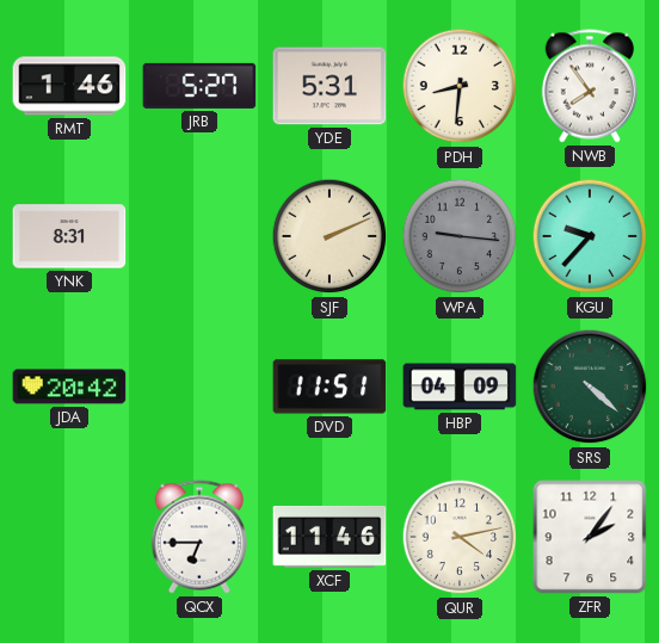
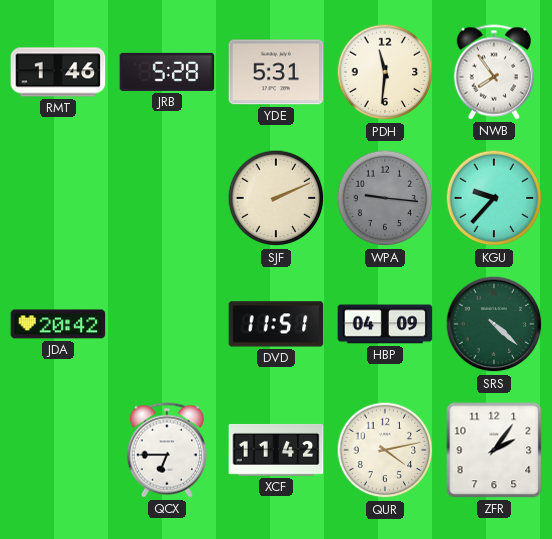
JRB: 5:27 -> 5:28 (167, 72)
PDH: 8:31 -> 11:31 (385, 72)
YNK: 8:31 -> none (69, 236)
XCF: 11:46 -> 11:42 (276, 450)
